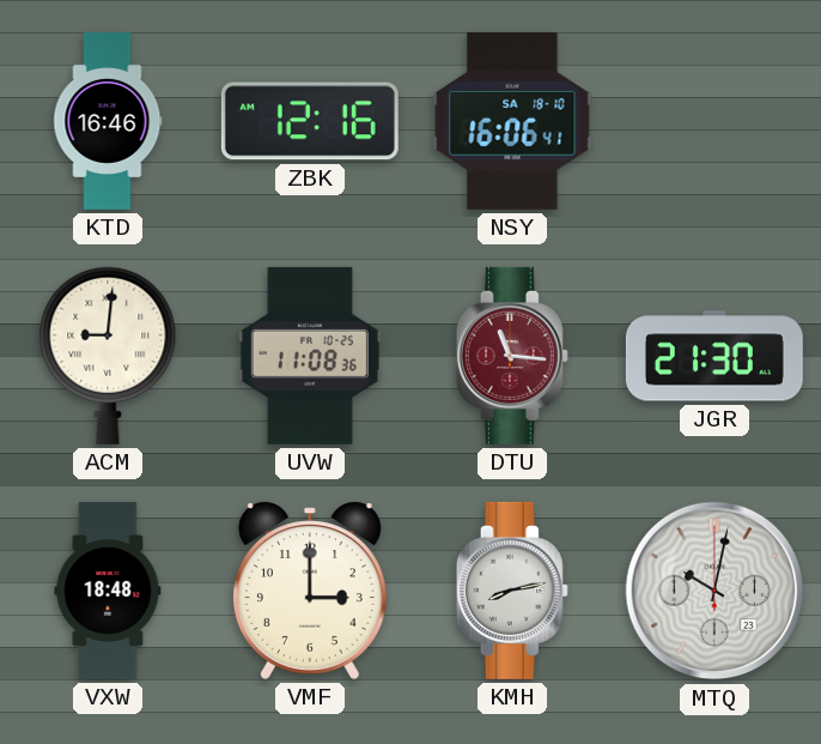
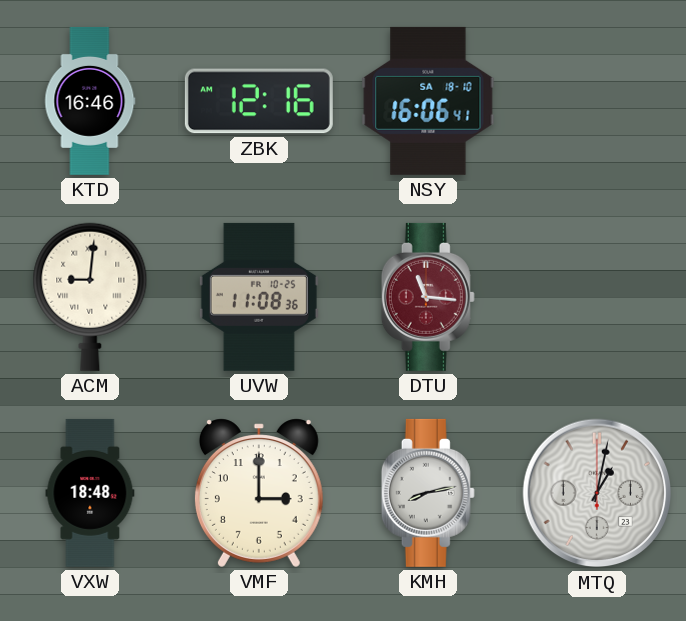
JGR: 21:30 -> none (714, 356)
MTQ: 10:02 -> 1:02 (597, 493)
